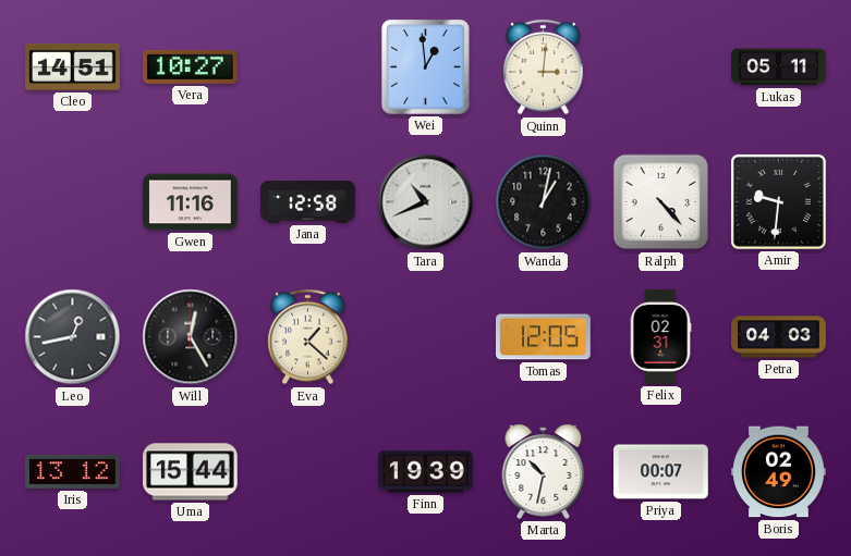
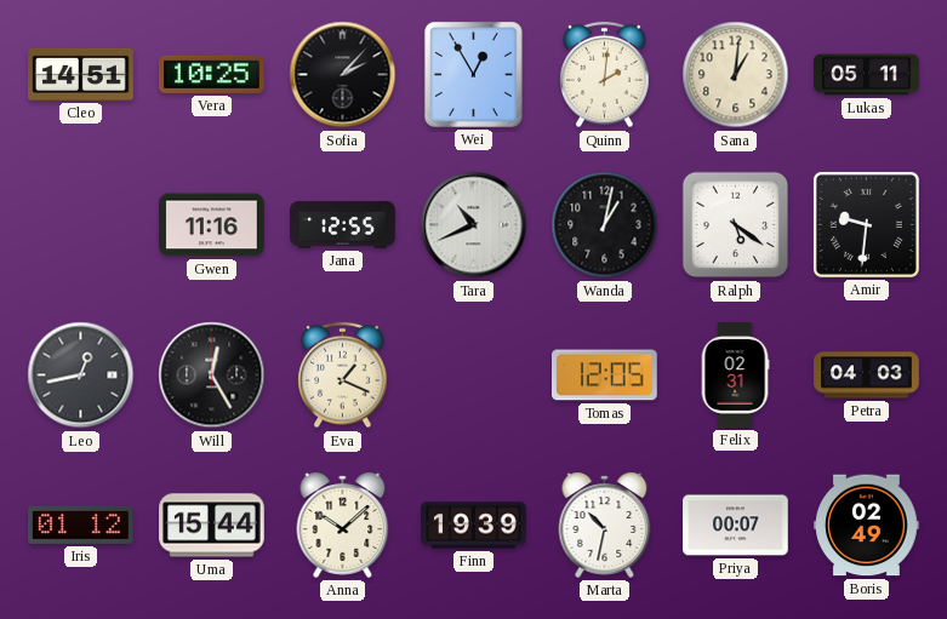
Vera: 10:27 -> 10:25 (212, 74)
Sofia: none -> 2:07 (343, 75)
Wei: 12:59 -> 12:55 (473, 74)
Quinn: 3:01 -> 2:01 (605, 75)
Sana: none -> 1:01 (736, 75)
Jana: 12:58 -> 12:55 (343, 225)
Ralph: 4:23 -> 5:21 (736, 225)
Eva: 1:22 -> 1:19 (343, 376)
Iris: 13:12 -> 01:12 (81, 525)
Anna: none -> 10:08 (343, 525)
